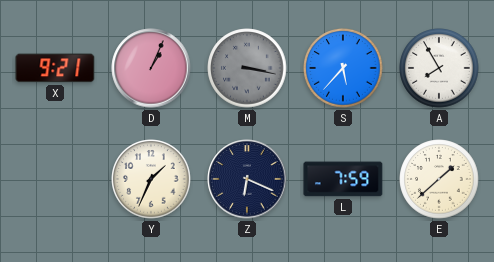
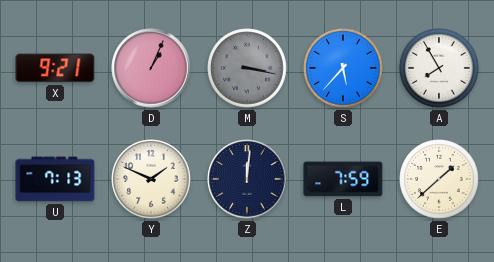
U: none -> 7:13 (55, 179)
Y: 1:34 -> 1:49 (151, 179)
Z: 6:19 -> 12:01 (247, 179)
